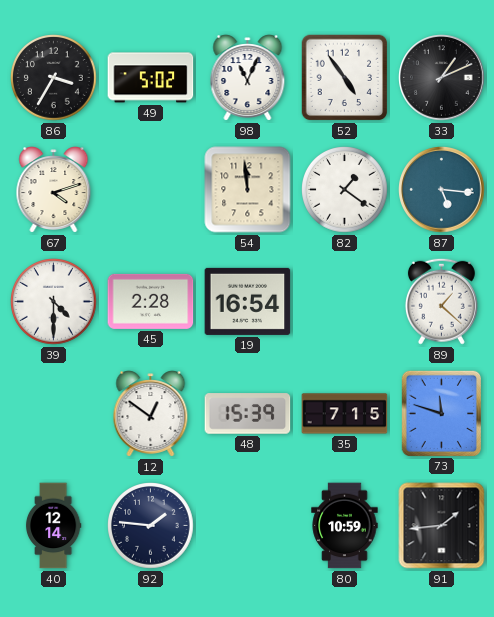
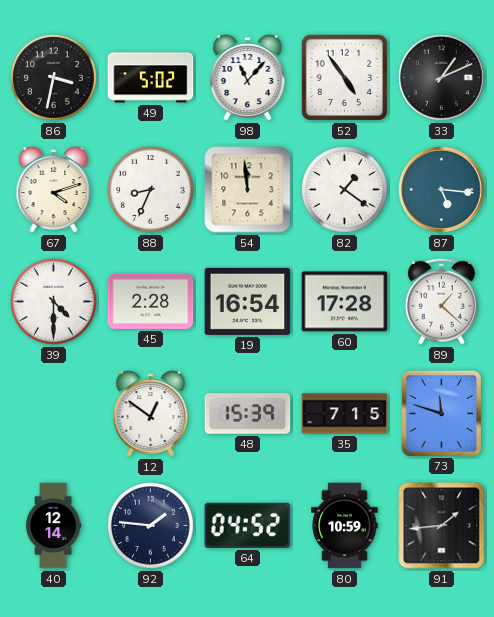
86: 3:35 -> 3:32 (54, 78)
98: 11:04 -> 11:07 (248, 78)
88: none -> 8:34 (151, 190)
60: none -> 17:28 (345, 302)
64: none -> 04:52 (248, 525)
